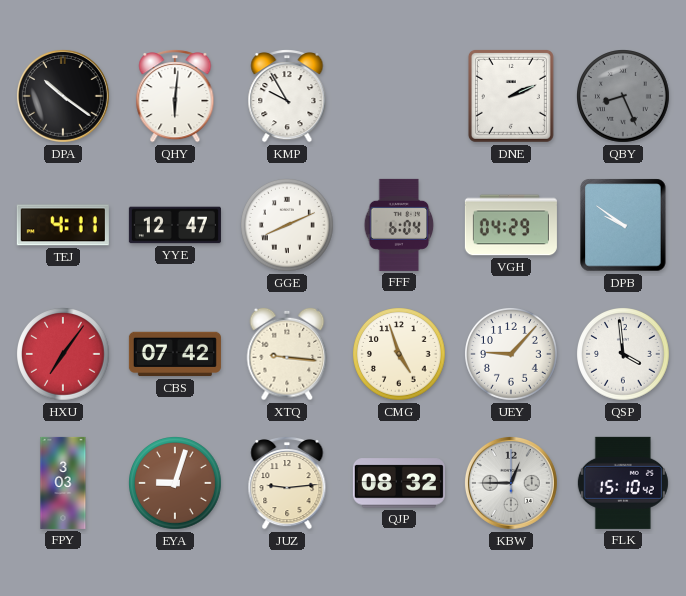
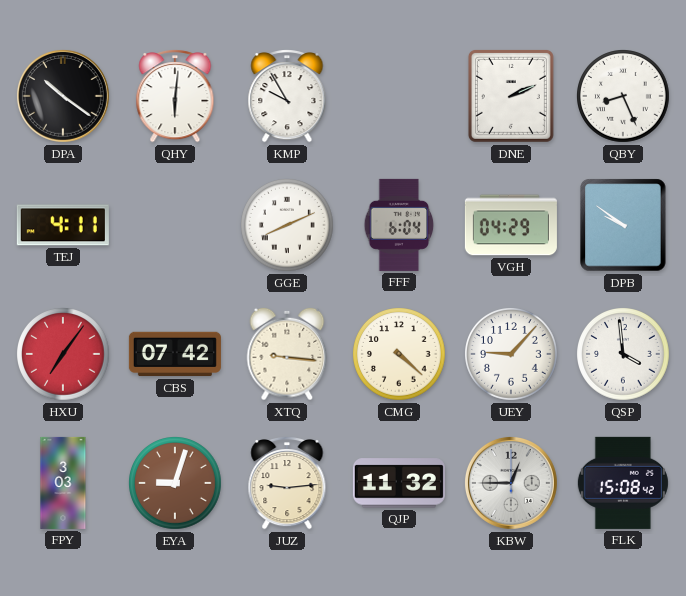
QBY dial: grey -> white (624, 97)
YYE: 12:47 -> none (175, 225)
CMG: 4:57 -> 4:22 (400, 355)
QJP: 08:32 -> 11:32 (399, 483)
FLK: 15:10 -> 15:08 (623, 483)
